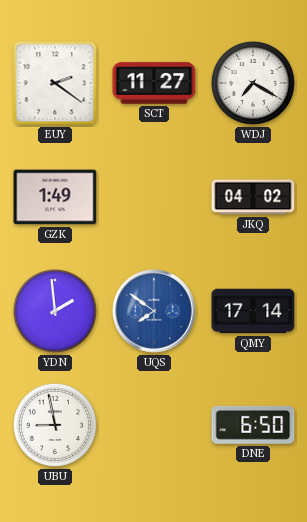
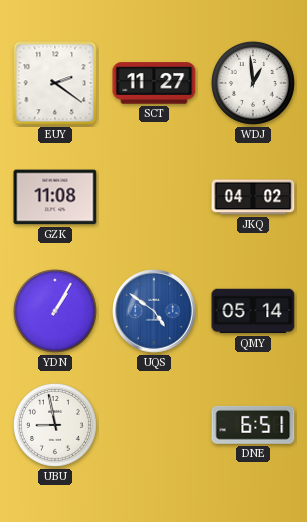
WDJ: 7:20 -> 12:59 (253, 83)
GZK: 1:49 -> 11:08 (55, 197)
YDN: 1:59 -> 1:05 (55, 311)
UQS: 7:51 -> 4:51 (154, 311)
QMY: 17:14 -> 05:14 (253, 311)
DNE: 6:50 -> 6:51 (253, 425)
